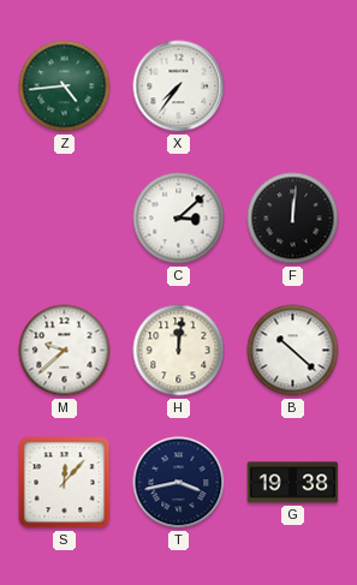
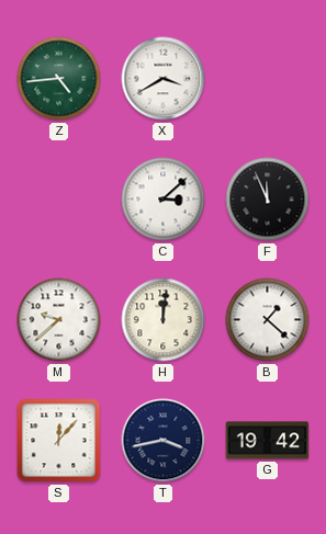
X: 7:36 -> 3:40 (164, 79)
F: 12:01 -> 11:56 (268, 200)
B: 10:22 -> 1:22 (268, 320)
G: 19:38 -> 19:42 (268, 441)
